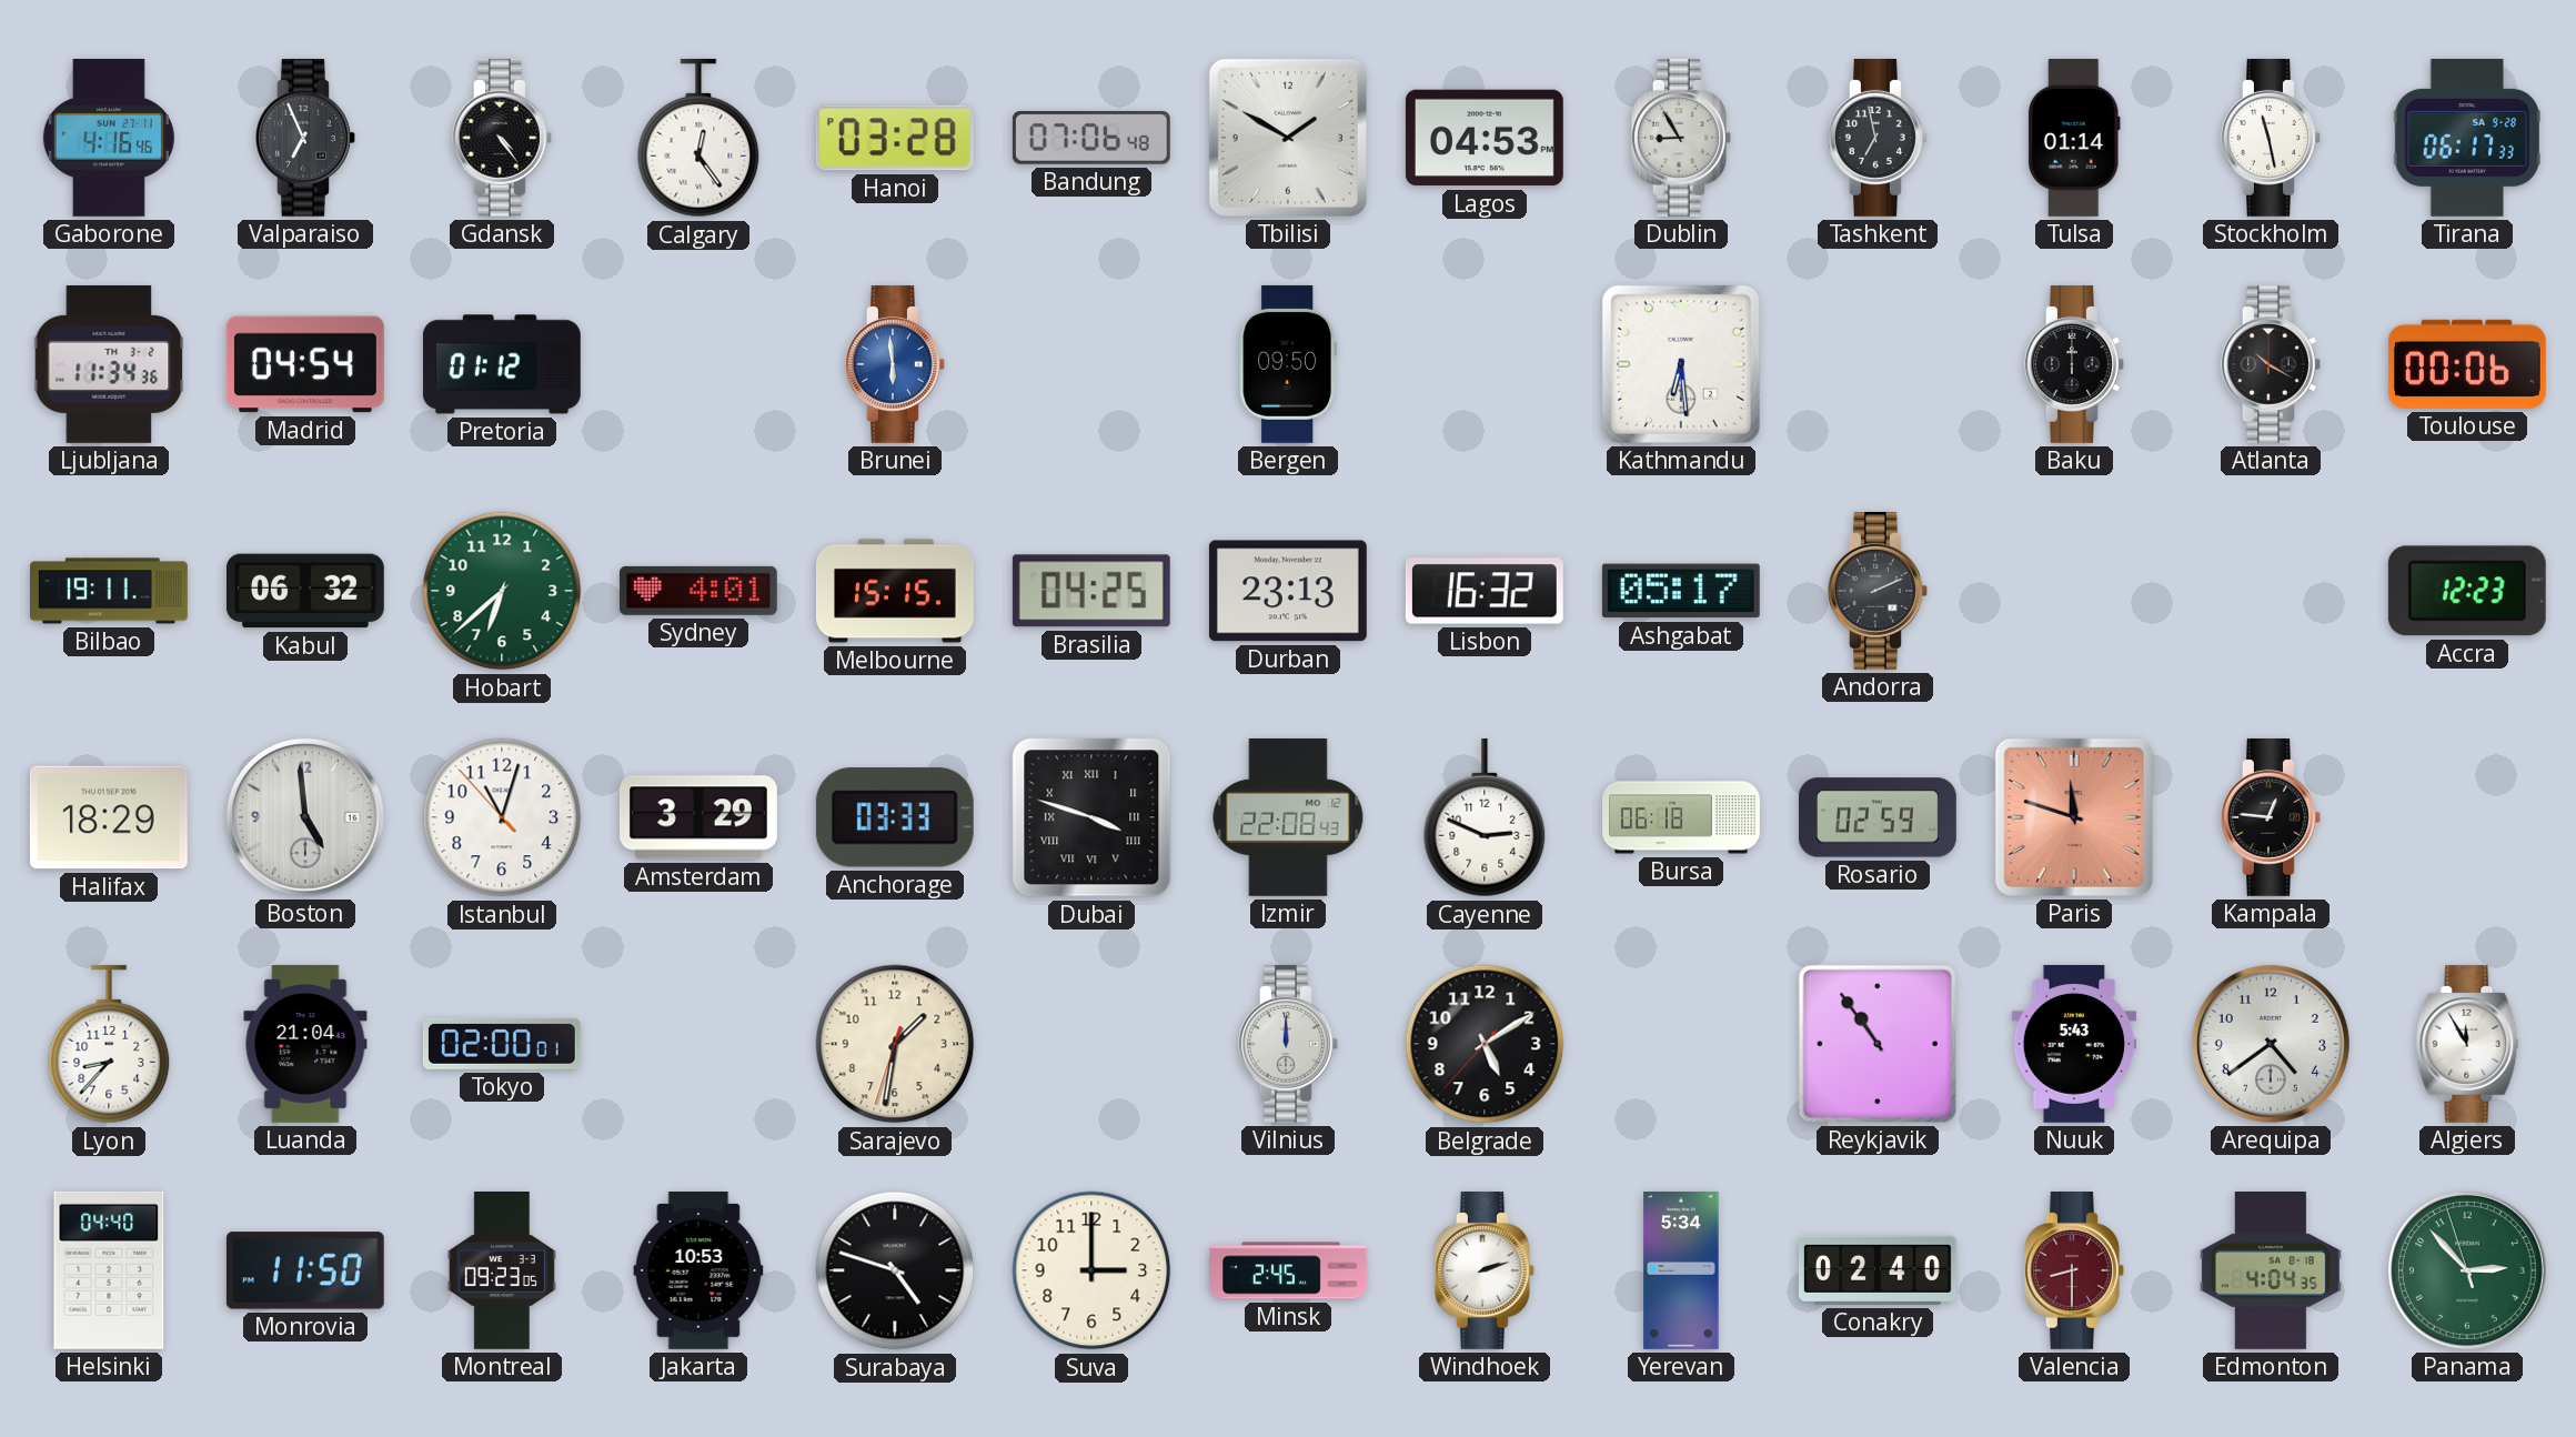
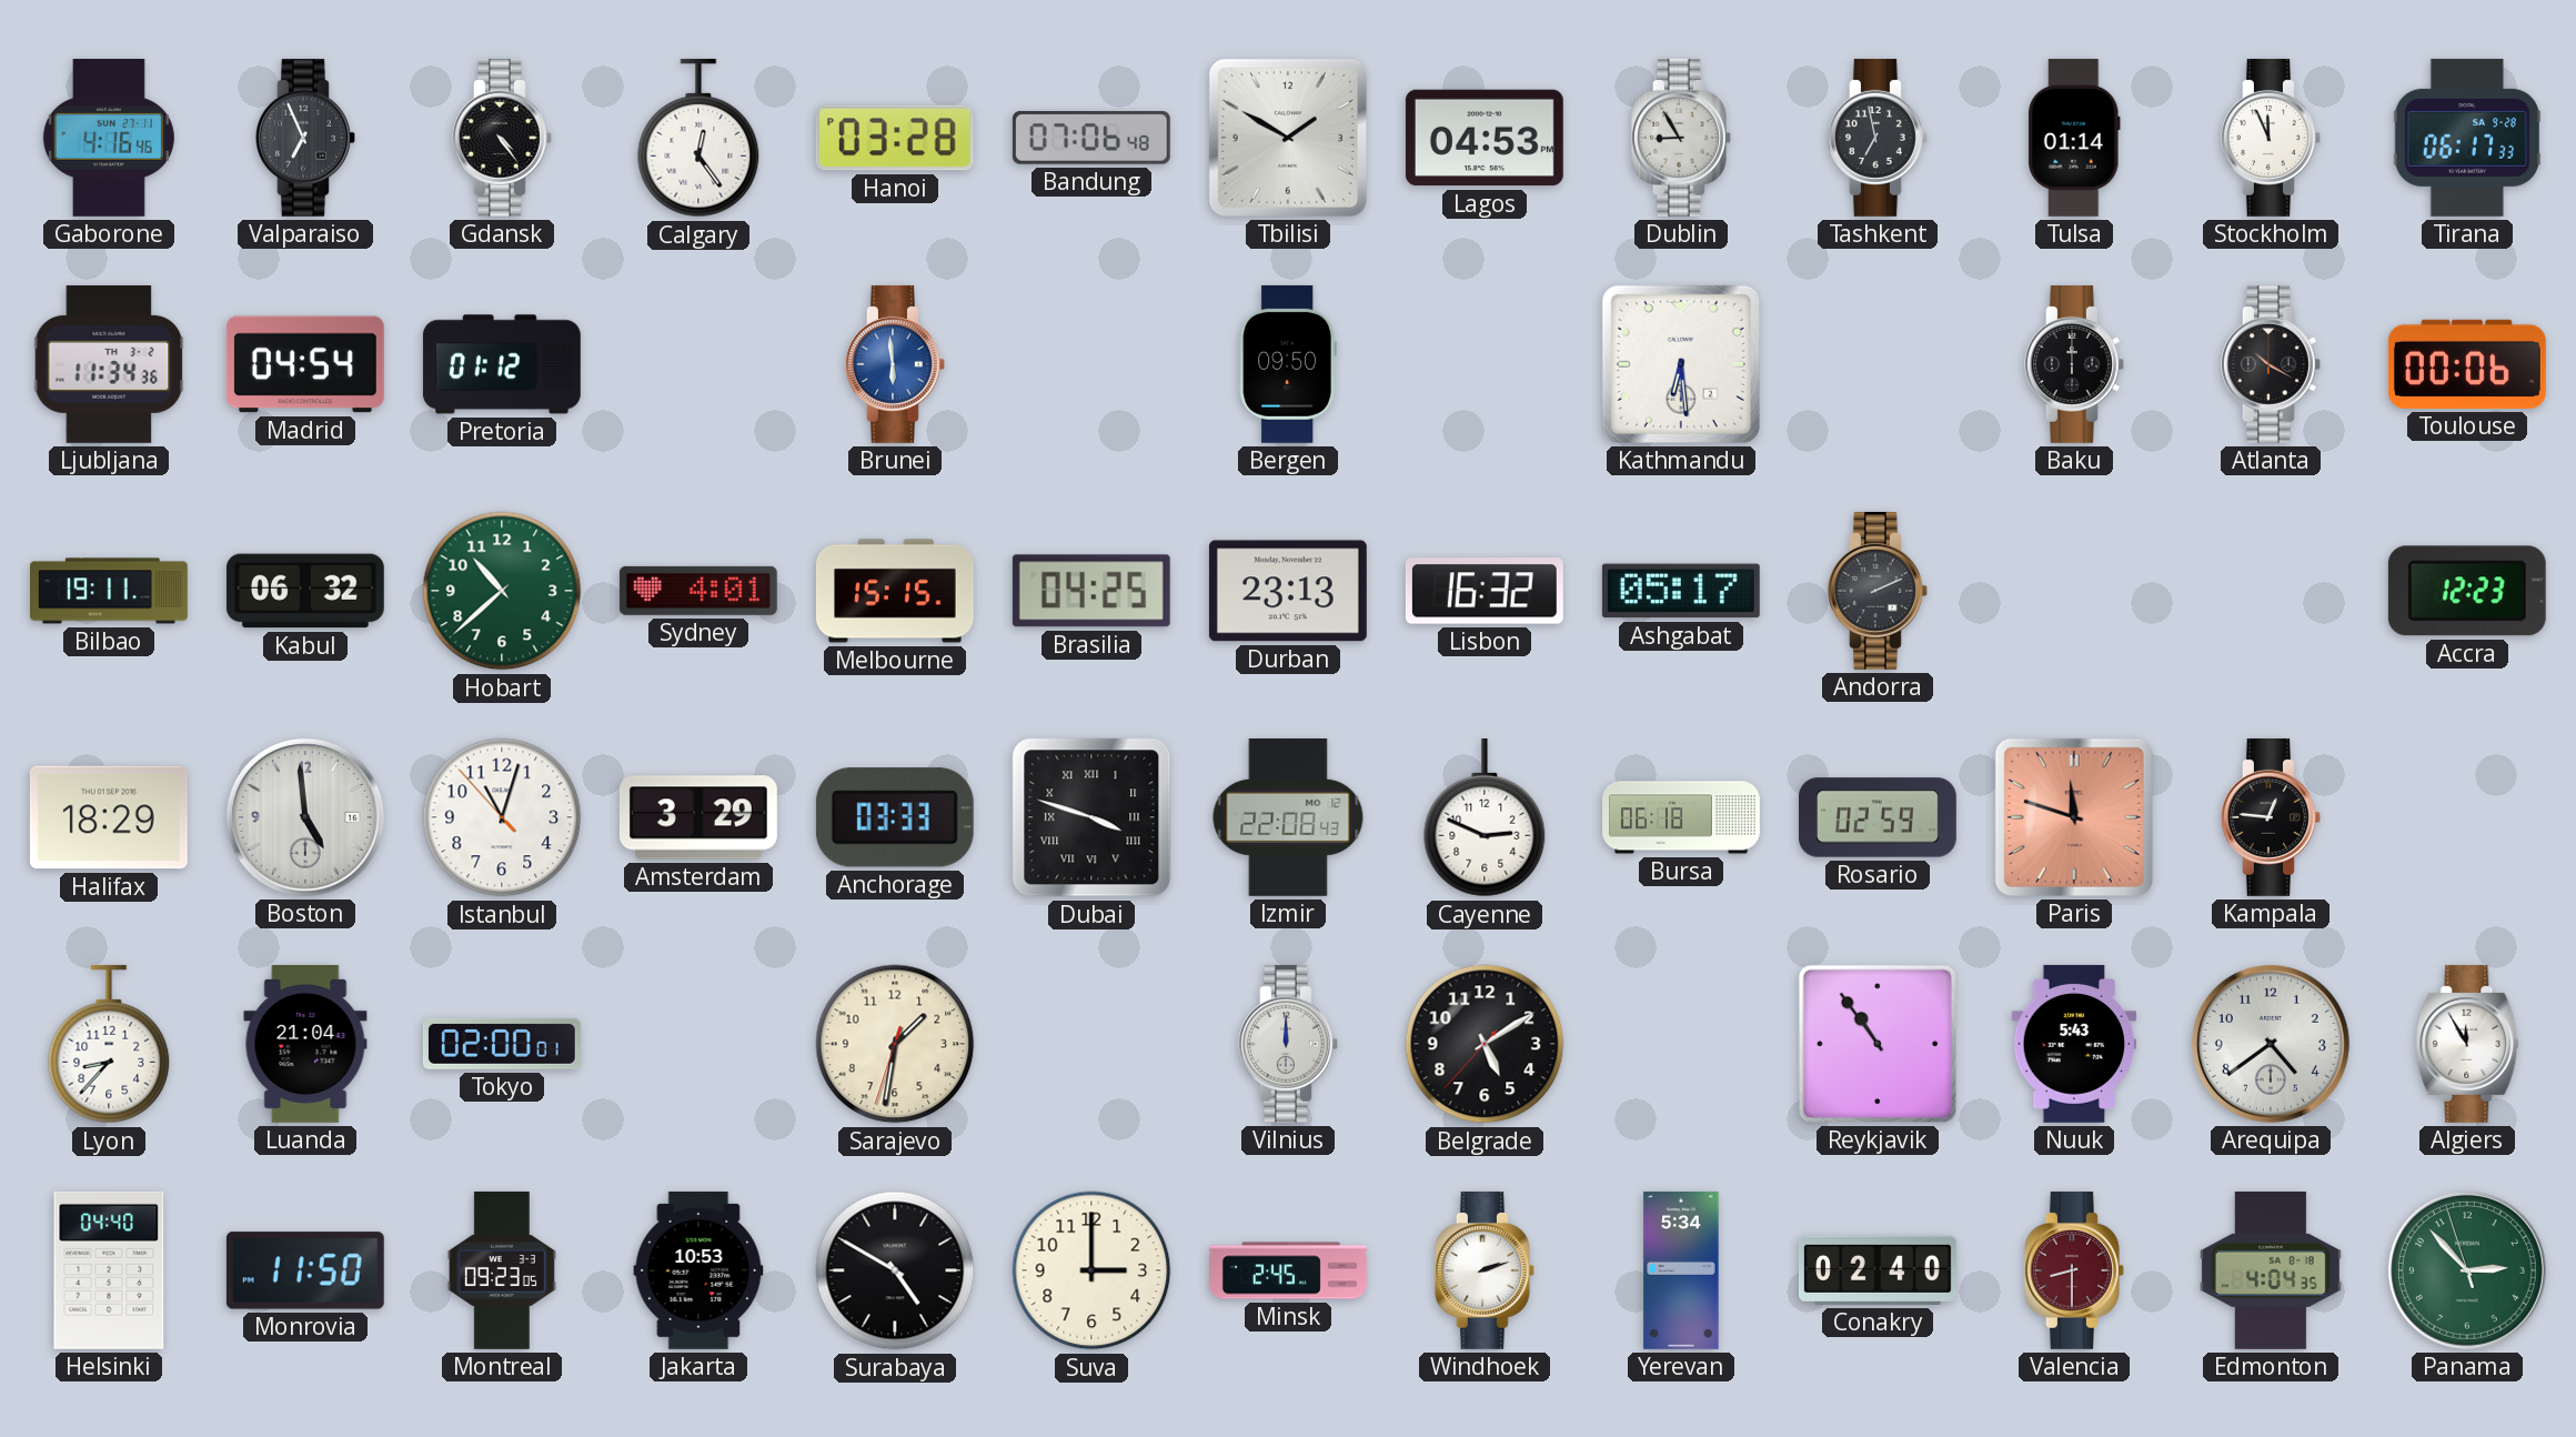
Stockholm: 11:28 -> 11:56 (2271, 138)
Hobart: 6:38 -> 10:38 (502, 591)
Surabaya: 4:48 -> 4:50 (895, 1270)
